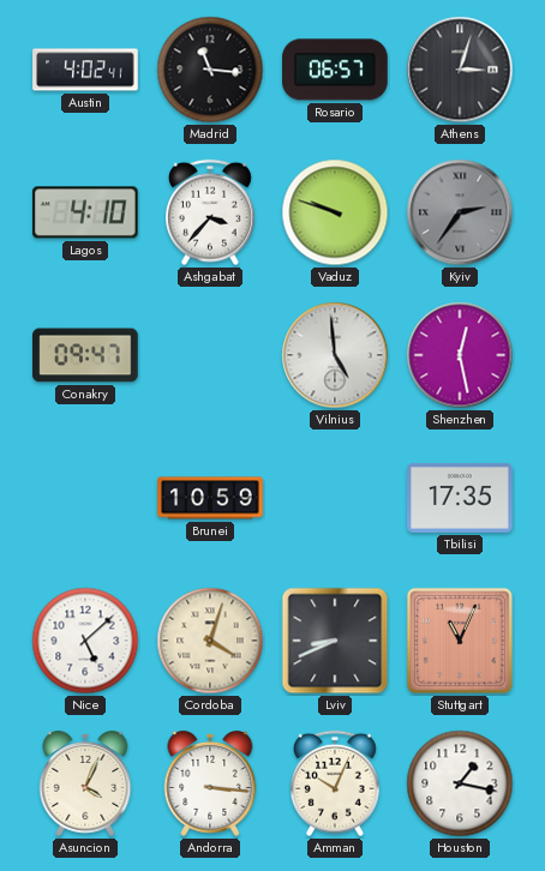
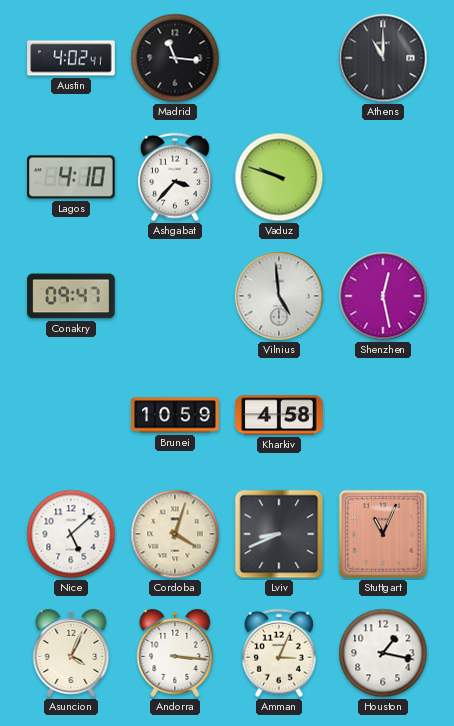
Rosario: 06:57 -> none (335, 70)
Athens: 3:03 -> 11:00 (383, 58)
Kyiv: 2:36 -> none (460, 212)
Kharkiv: none -> 4:58 (279, 415)
Tbilisi: 17:35 -> none (460, 498)
Amman: 10:04 -> 3:04 (280, 653)
